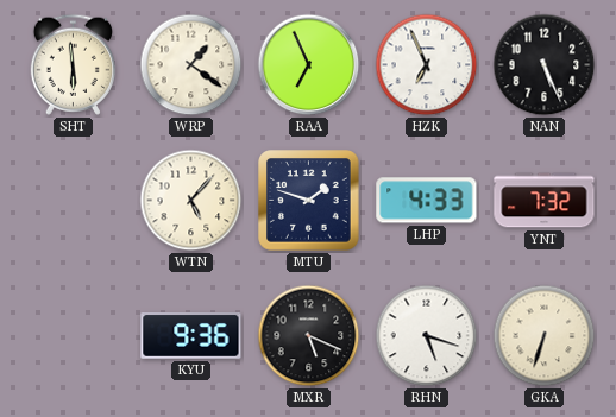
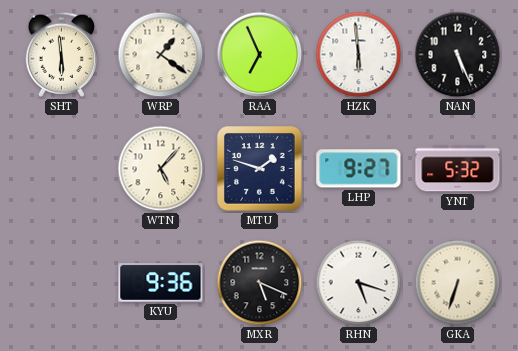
HZK: 6:56 -> 5:59 (359, 55)
LHP: 4:33 -> 9:27 (359, 169)
YNT: 7:32 -> 5:32 (458, 169)
